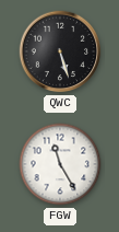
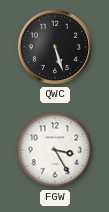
FGW: 11:25 -> 3:25 (55, 150)
